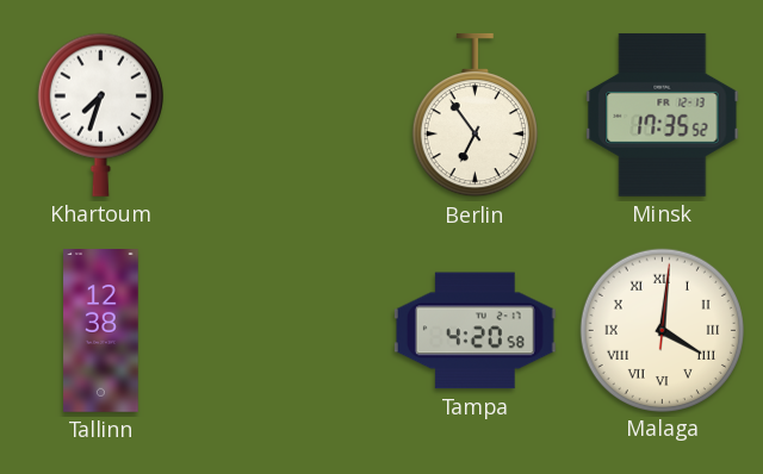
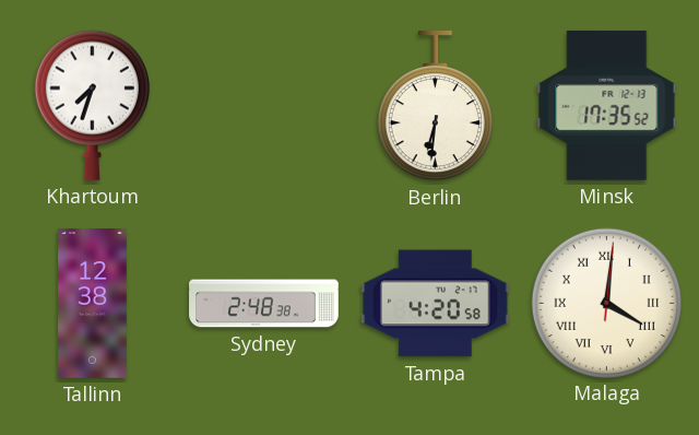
Berlin: 6:54 -> 6:31 (435, 106)
Sydney: none -> 2:48 (264, 304)
